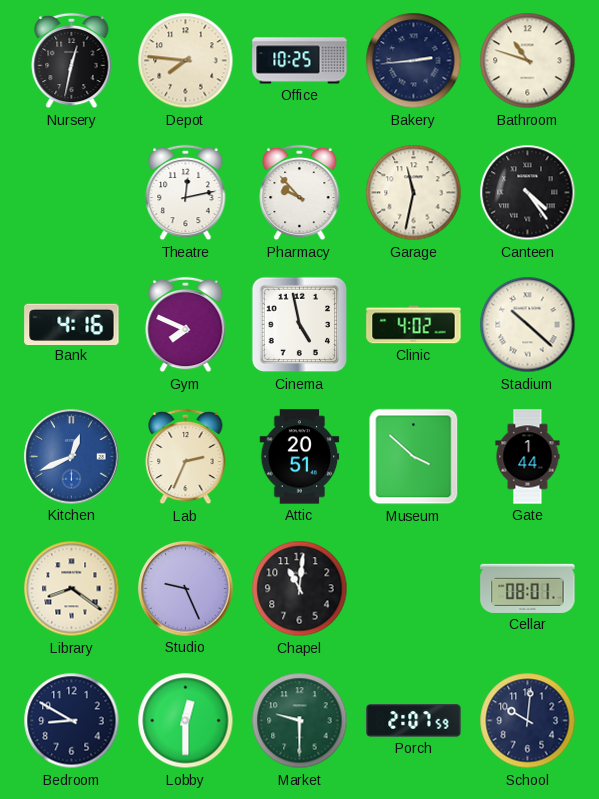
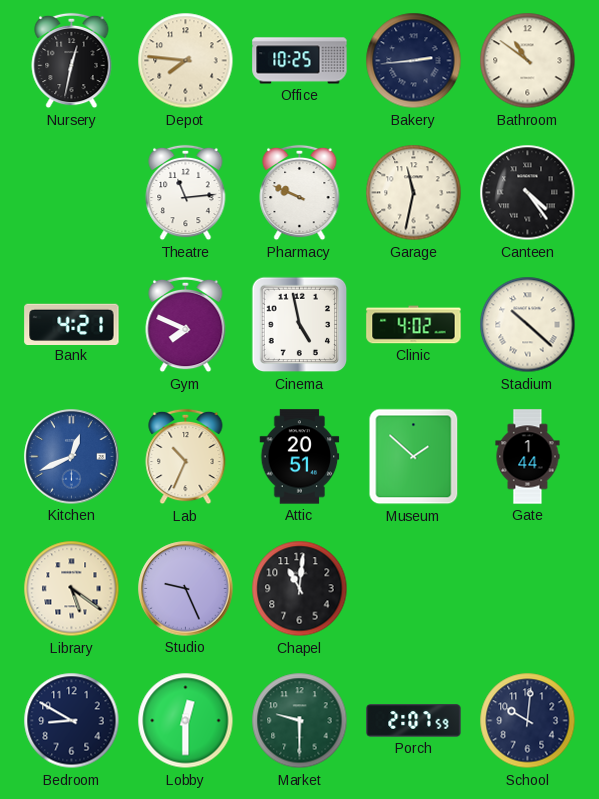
Bathroom: 10:48 -> 10:51 (528, 61)
Theatre: 12:13 -> 11:14 (186, 193)
Pharmacy: 9:53 -> 9:49 (300, 193)
Bank: 4:16 -> 4:21 (72, 324)
Lab: 2:34 -> 10:34 (186, 457)
Museum: 3:52 -> 1:52 (414, 457)
Library: 8:21 -> 5:21 (72, 589)
Cellar: 08:01 -> none (528, 588)
